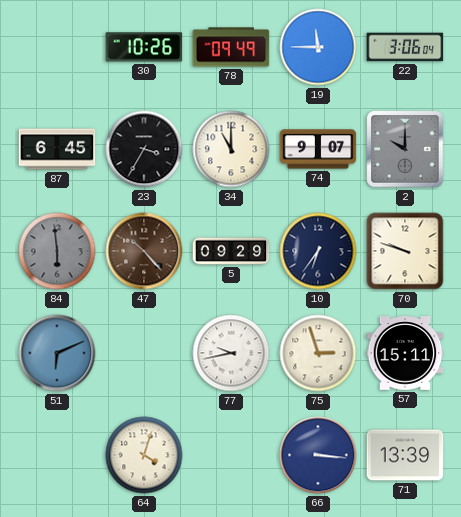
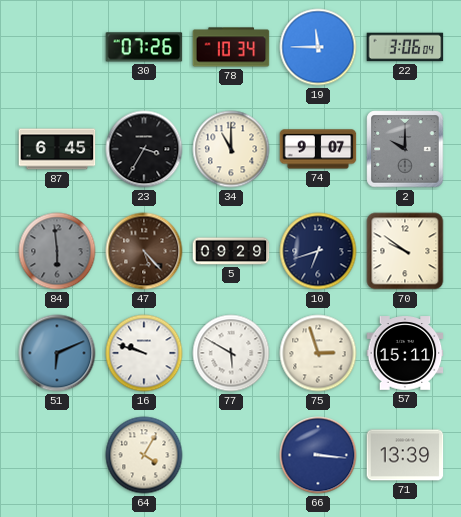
30: 10:26 -> 07:26 (144, 47)
78: 09:49 -> 10:34 (231, 47)
47: 10:23 -> 5:23 (144, 251)
10: 6:36 -> 6:42 (318, 251)
70: 9:48 -> 9:51 (405, 251)
16: none -> 9:48 (144, 353)
77: 9:43 -> 5:50 (231, 353)
64: 4:03 -> 4:05 (144, 455)
